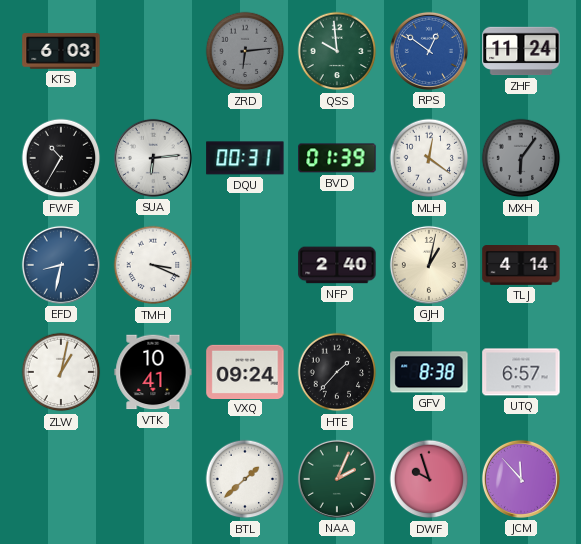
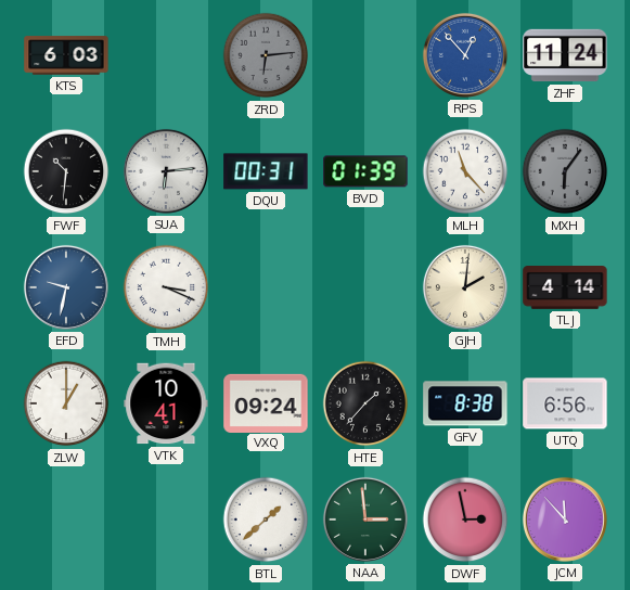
QSS: 9:59 -> none (337, 51)
RPS: 12:51 -> 12:53 (465, 55)
FWF: 10:35 -> 10:31 (66, 171)
MLH: 12:21 -> 11:23 (465, 171)
EFD: 8:32 -> 9:32 (66, 287)
NFP: 2:40 -> none (337, 265)
GJH: 1:02 -> 2:01 (465, 287)
ZLW: 1:02 -> 1:00 (66, 403)
UTQ: 6:57 -> 6:56 (565, 403)
NAA: 2:04 -> 2:59 (365, 520)
DWF: 9:57 -> 2:58 (465, 520)
